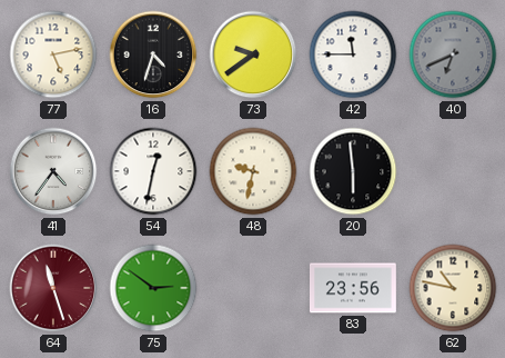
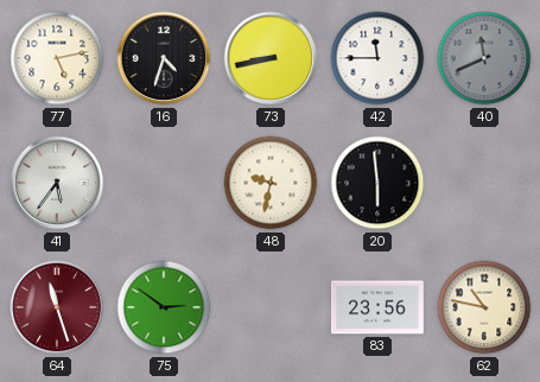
73: 9:39 -> 8:43 (271, 58)
40: 6:41 -> 11:41 (484, 58)
41: 4:36 -> 5:36 (57, 183)
54: 12:32 -> none (153, 171)
